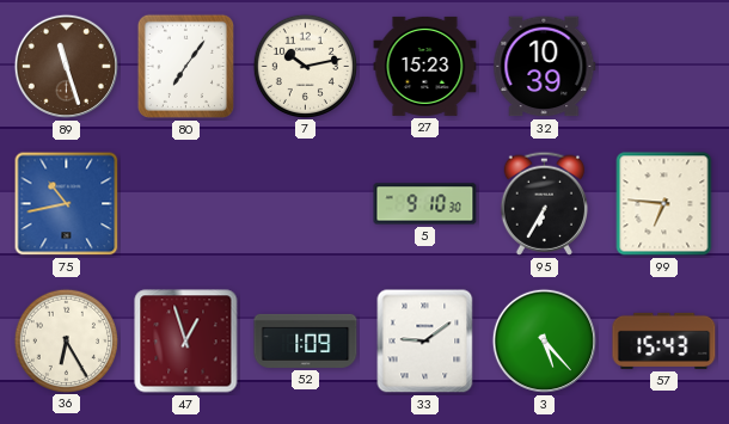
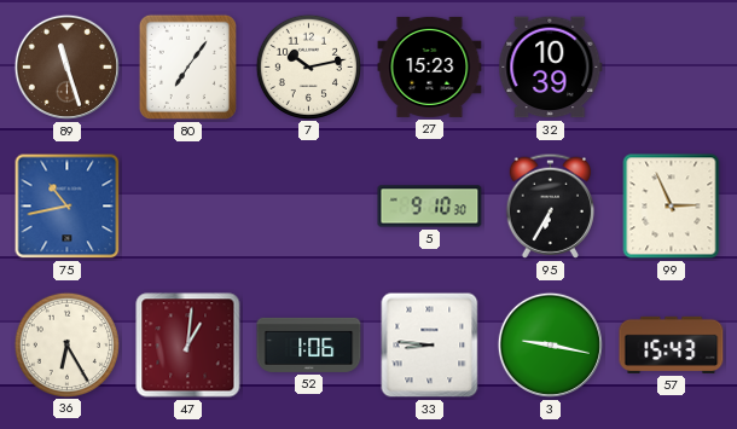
99: 6:46 -> 2:56 (672, 207)
47: 12:57 -> 1:01 (188, 346)
52: 1:09 -> 1:06 (309, 344)
33: 9:09 -> 8:46 (430, 346)
3: 5:23 -> 9:17 (550, 344)
